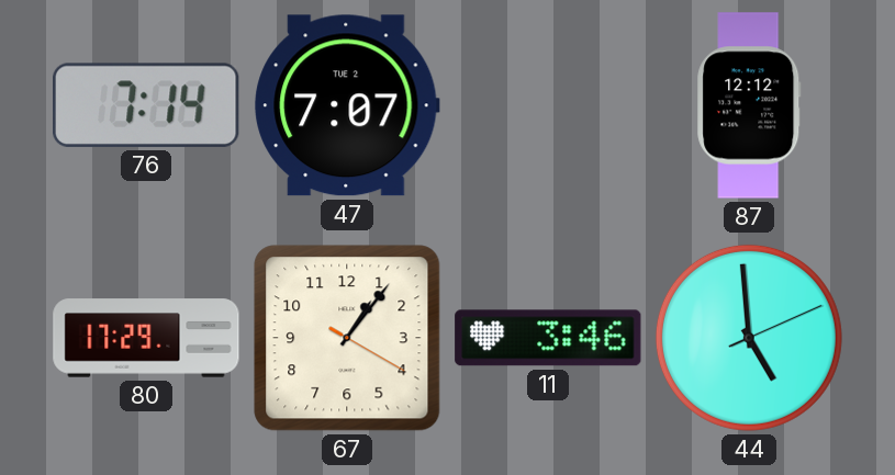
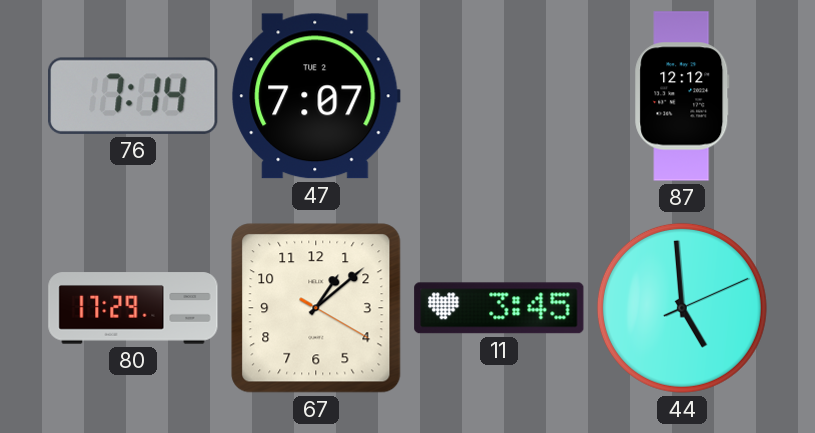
67: 1:06 -> 1:08 (316, 308)
11: 3:46 -> 3:45 (499, 308)
